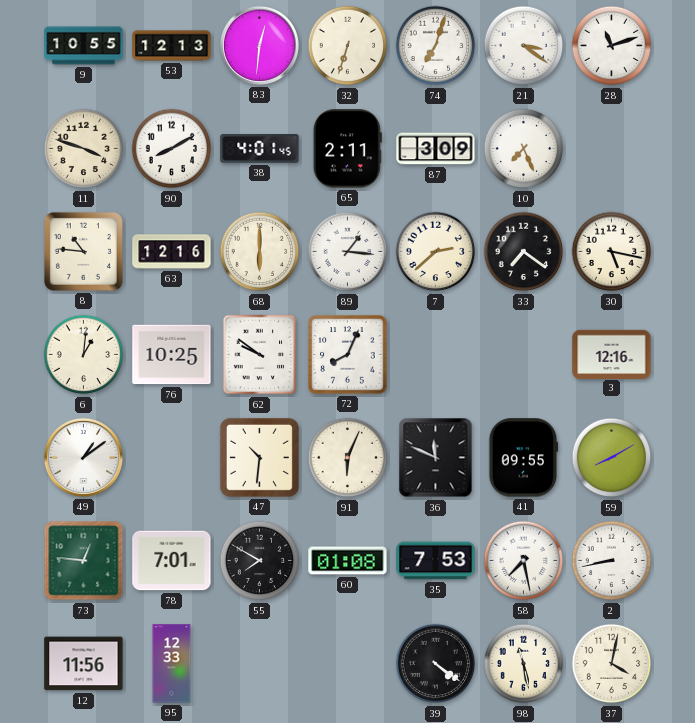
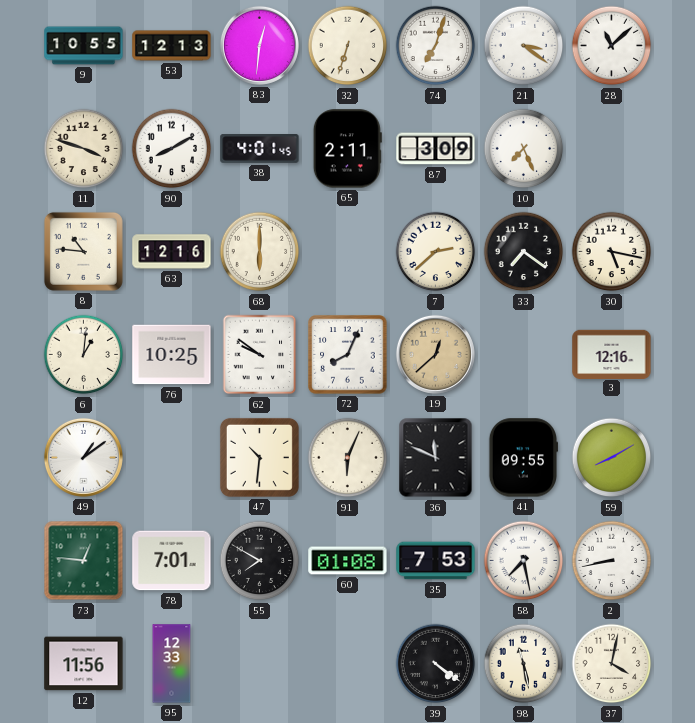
28: 11:12 -> 11:08 (612, 46)
89: 1:16 -> none (348, 252)
19: none -> 12:38 (435, 354)
